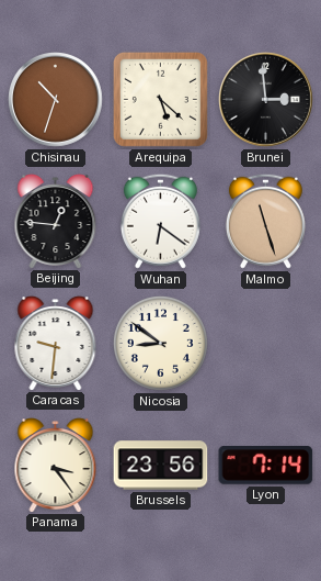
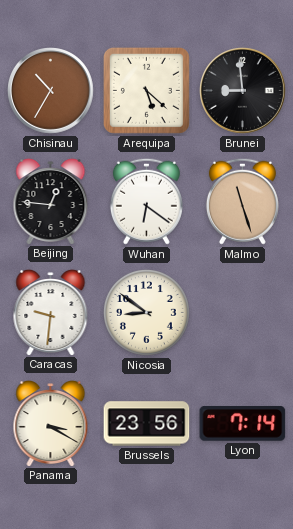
Chisinau: 10:33 -> 10:35 (51, 91)
Brunei: 2:59 -> 8:59 (243, 91)
Panama: 3:24 -> 3:20 (51, 423)
